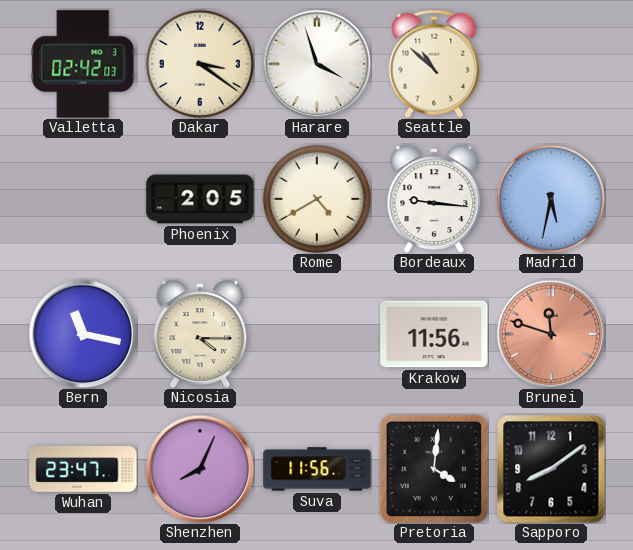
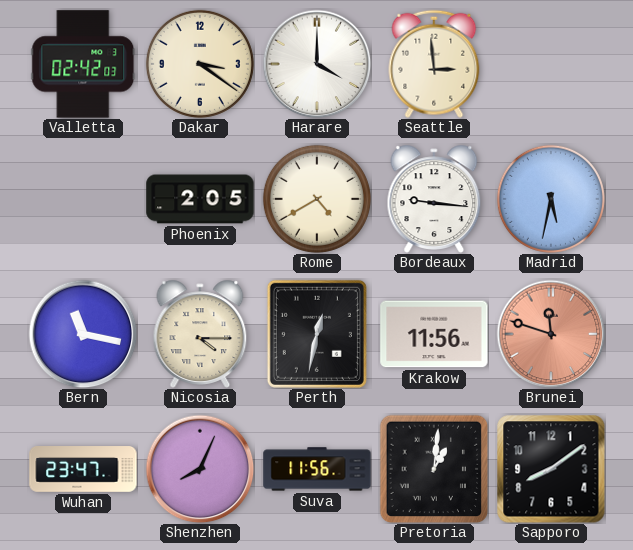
Harare: 3:57 -> 4:00 (317, 64)
Seattle: 10:52 -> 2:59 (434, 64)
Perth: none -> 12:32 (317, 334)
Pretoria: 4:01 -> 1:01 (434, 469)
